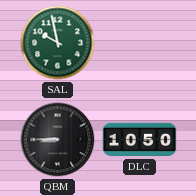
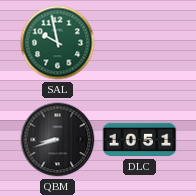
QBM: 8:45 -> 8:42 (58, 140)
DLC: 10:50 -> 10:51 (140, 140)
